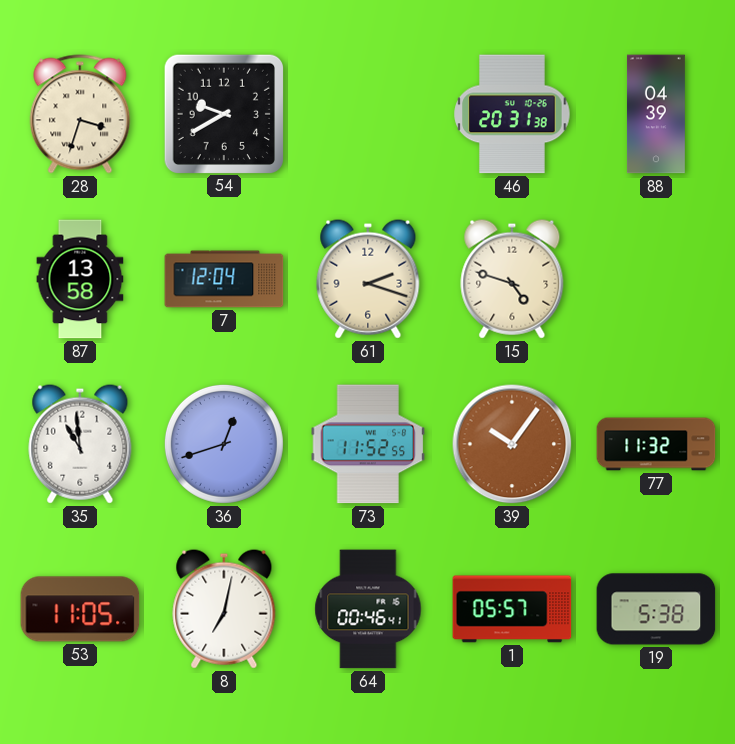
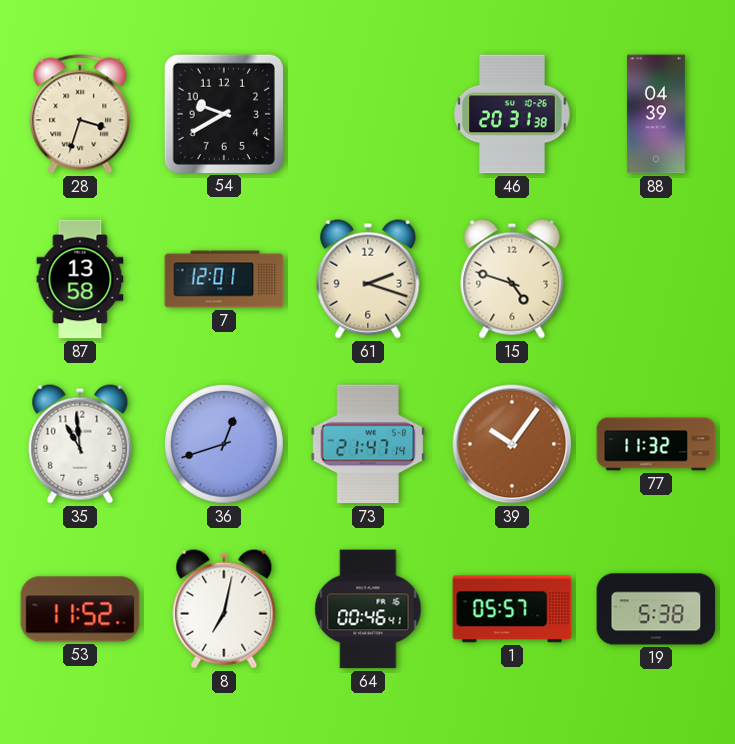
7: 12:04 -> 12:01 (224, 279)
73: 11:52 -> 21:47 (368, 444)
53: 11:05 -> 11:52 (80, 609)
